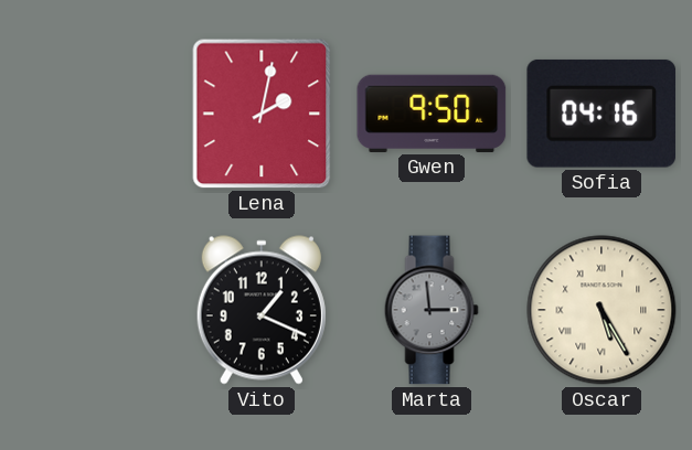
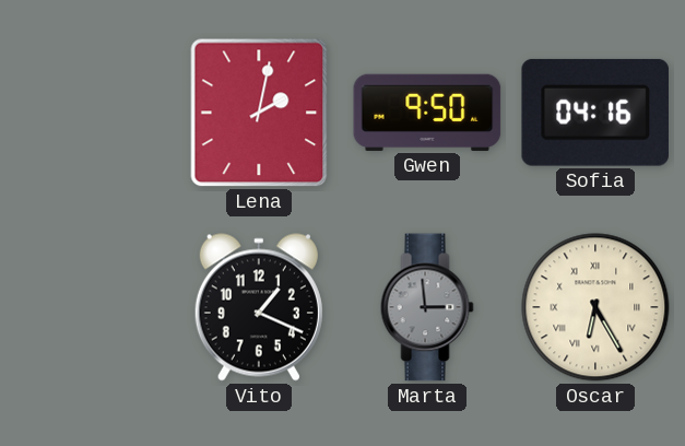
Oscar: 5:25 -> 6:25 (595, 307)
